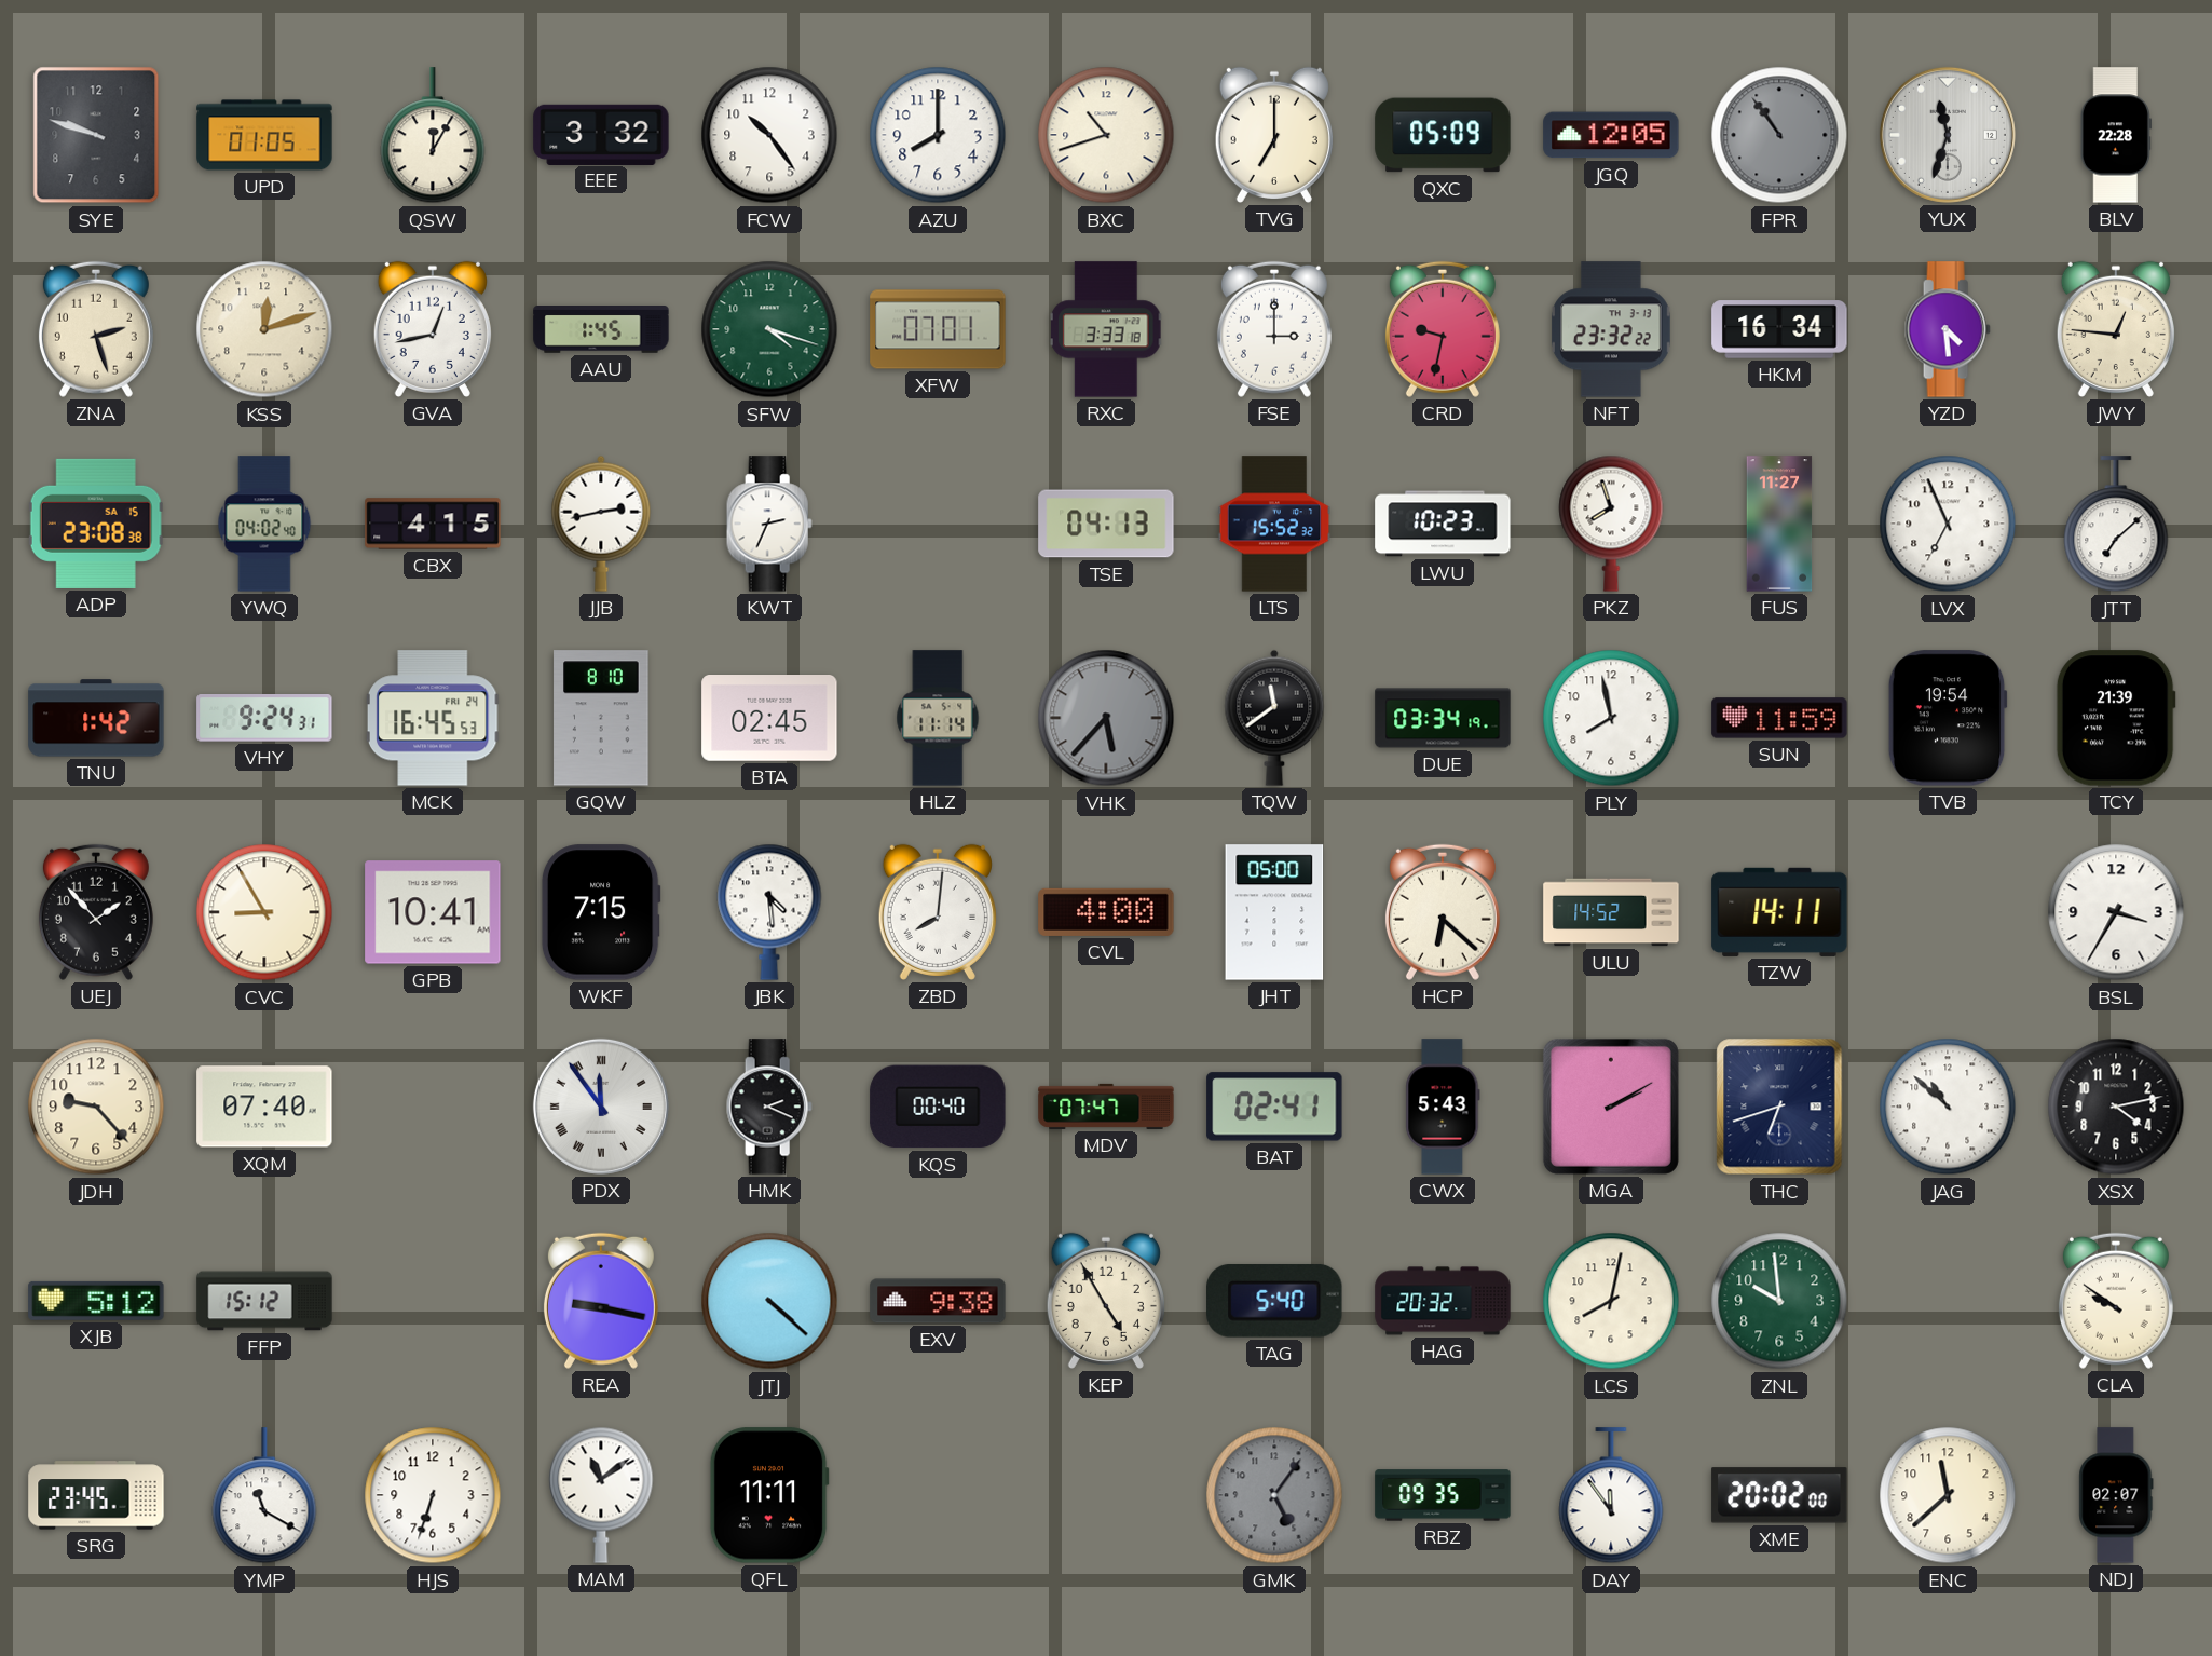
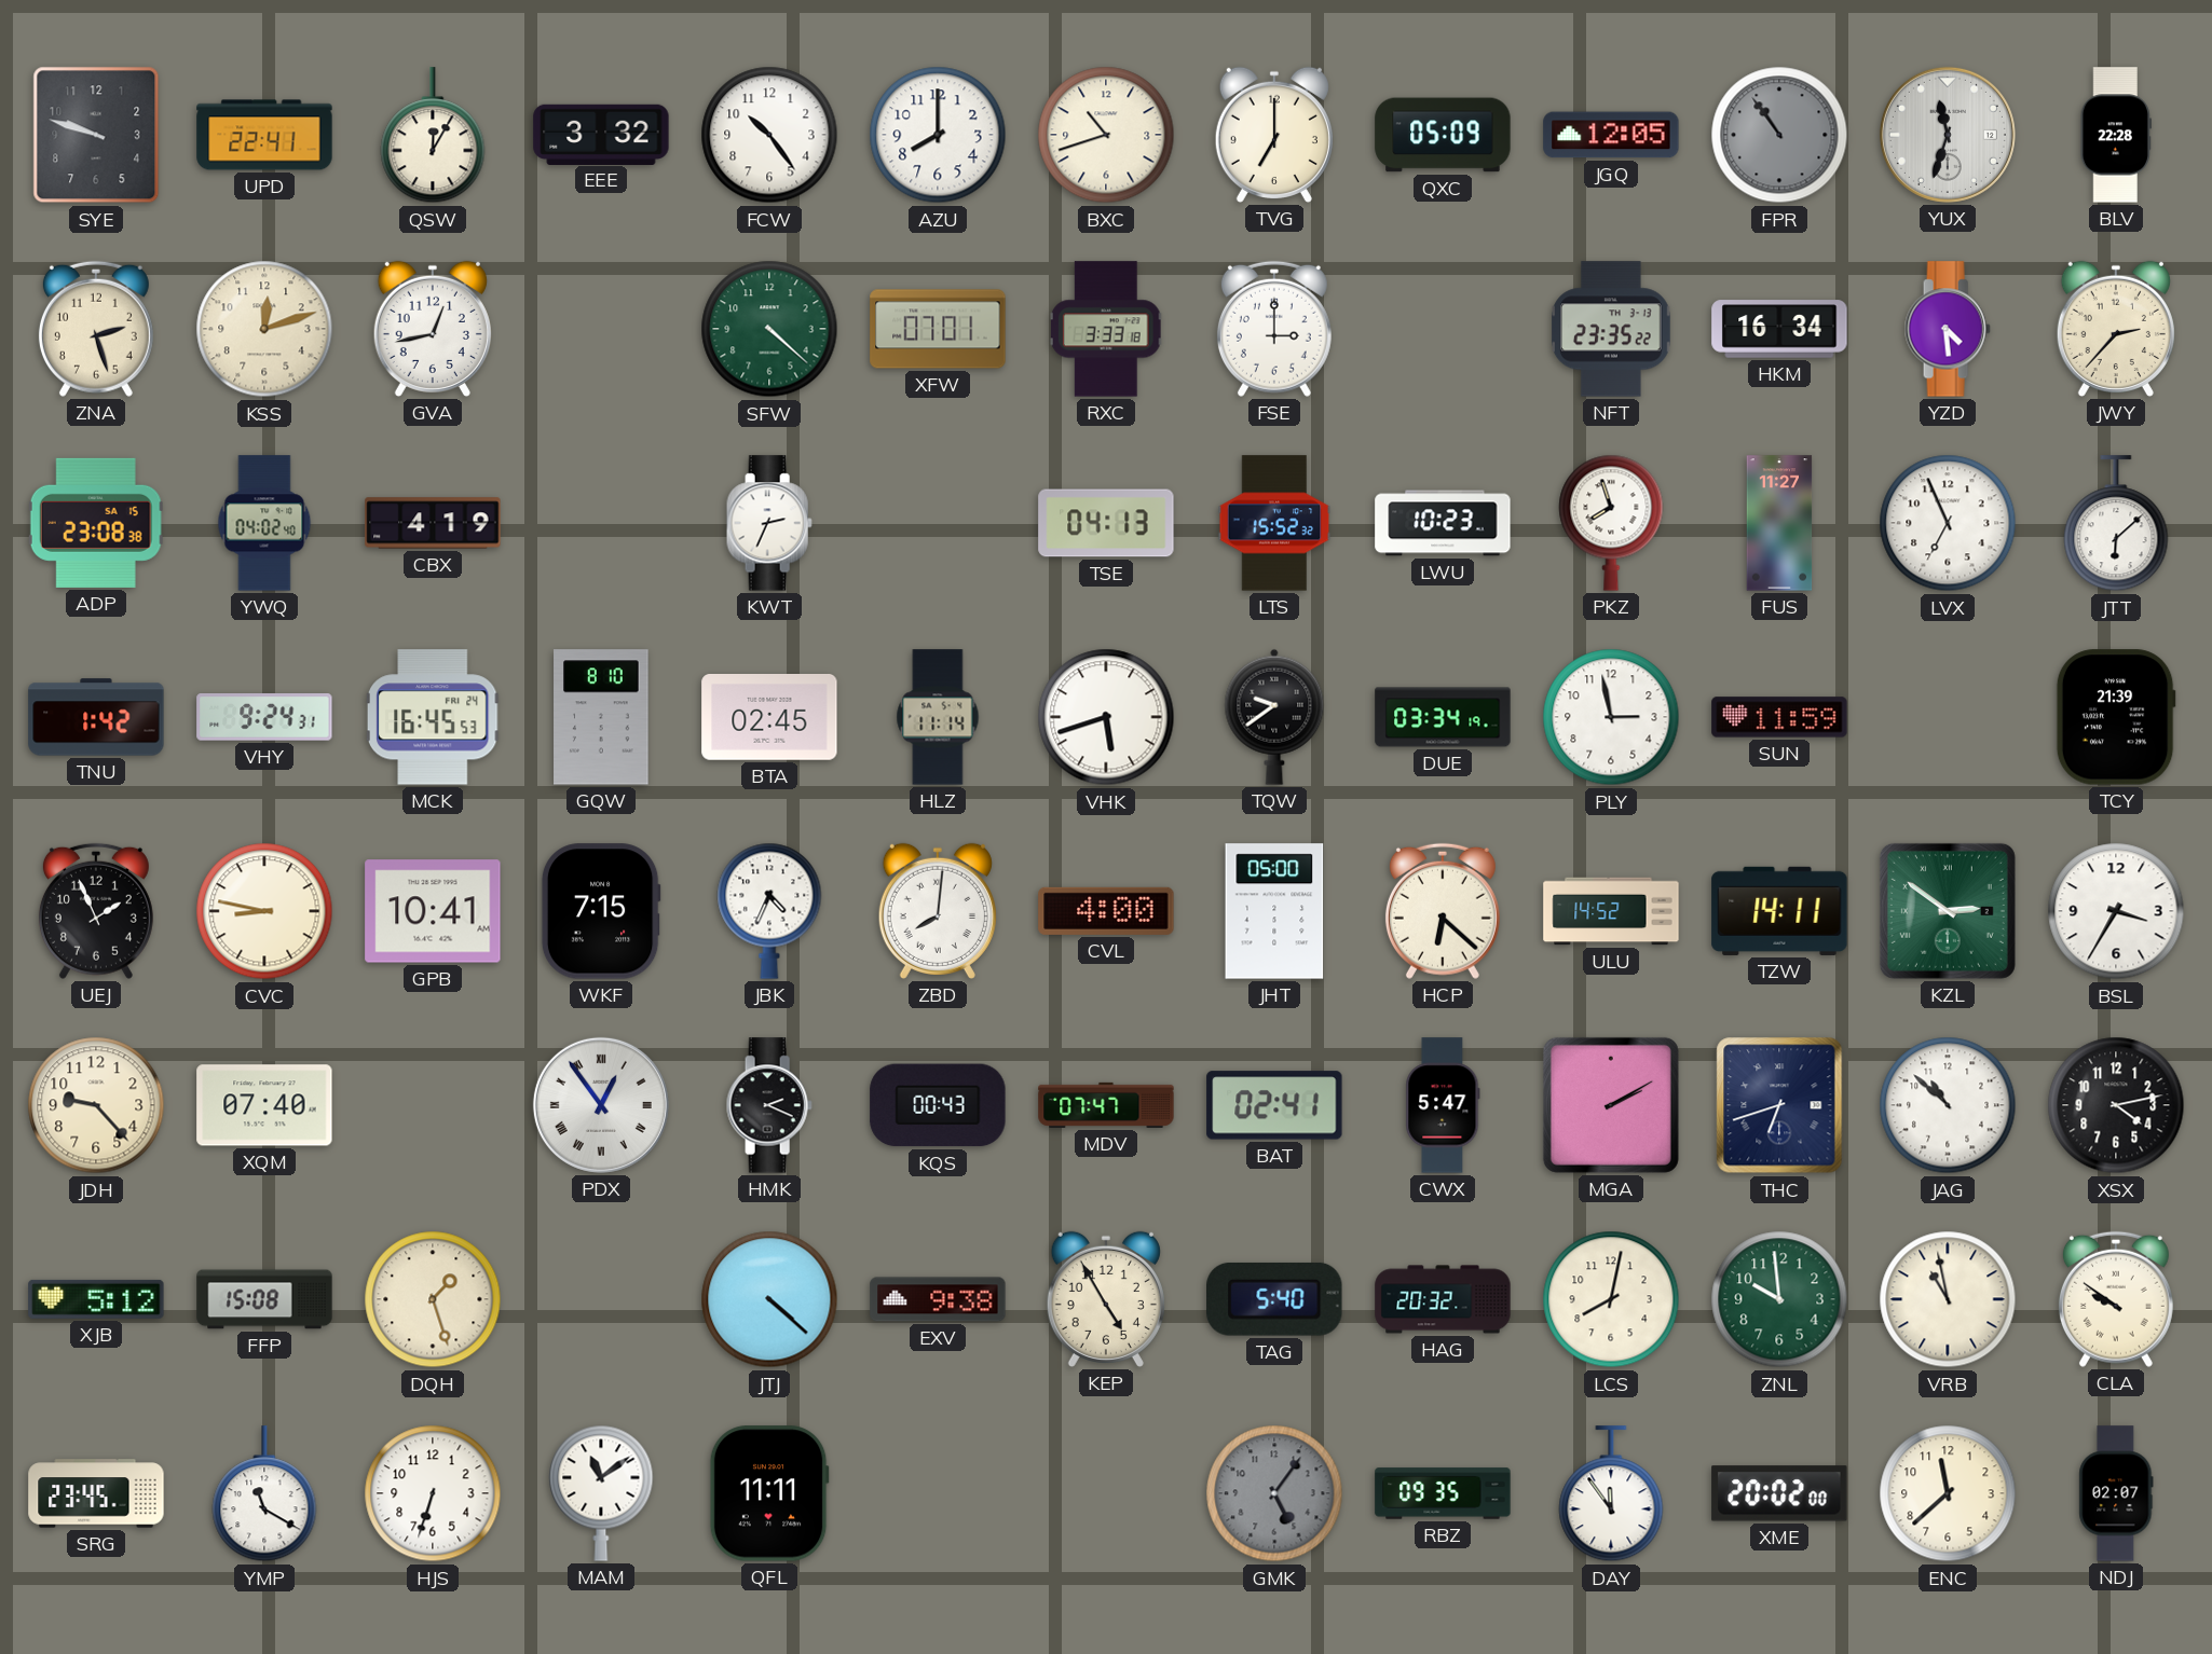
UPD: 01:05 -> 22:41 (264, 135)
AAU: 1:45 -> none (601, 330)
SFW: 4:18 -> 4:22 (769, 329)
CRD: 9:32 -> none (1443, 329)
NFT: 23:32 -> 23:35 (1612, 329)
JWY: 12:46 -> 2:37 (2116, 329)
CBX: 4:15 -> 4:19 (433, 523)
JJB: 2:43 -> none (601, 524)
JTT: 7:08 -> 6:08 (2116, 524)
VHK: 5:37 -> 5:42 (1106, 717)
VHK dial: grey -> white (1106, 717)
TQW: 11:39 -> 9:39 (1274, 717)
PLY: 7:58 -> 2:58 (1611, 717)
TVB: 19:54 -> none (1948, 718)
UEJ: 1:53 -> 1:56 (96, 911)
CVC: 8:55 -> 8:47 (264, 911)
JBK: 4:29 -> 4:34 (769, 911)
KZL: none -> 2:51 (1948, 911)
PDX: 11:54 -> 12:54 (601, 1105)
KQS: 00:40 -> 00:43 (938, 1105)
CWX: 5:43 -> 5:47 (1443, 1105)
FFP: 15:12 -> 15:08 (264, 1299)
DQH: none -> 1:27 (433, 1299)
REA: 9:17 -> none (601, 1301)
VRB: none -> 10:58 (1948, 1299)
